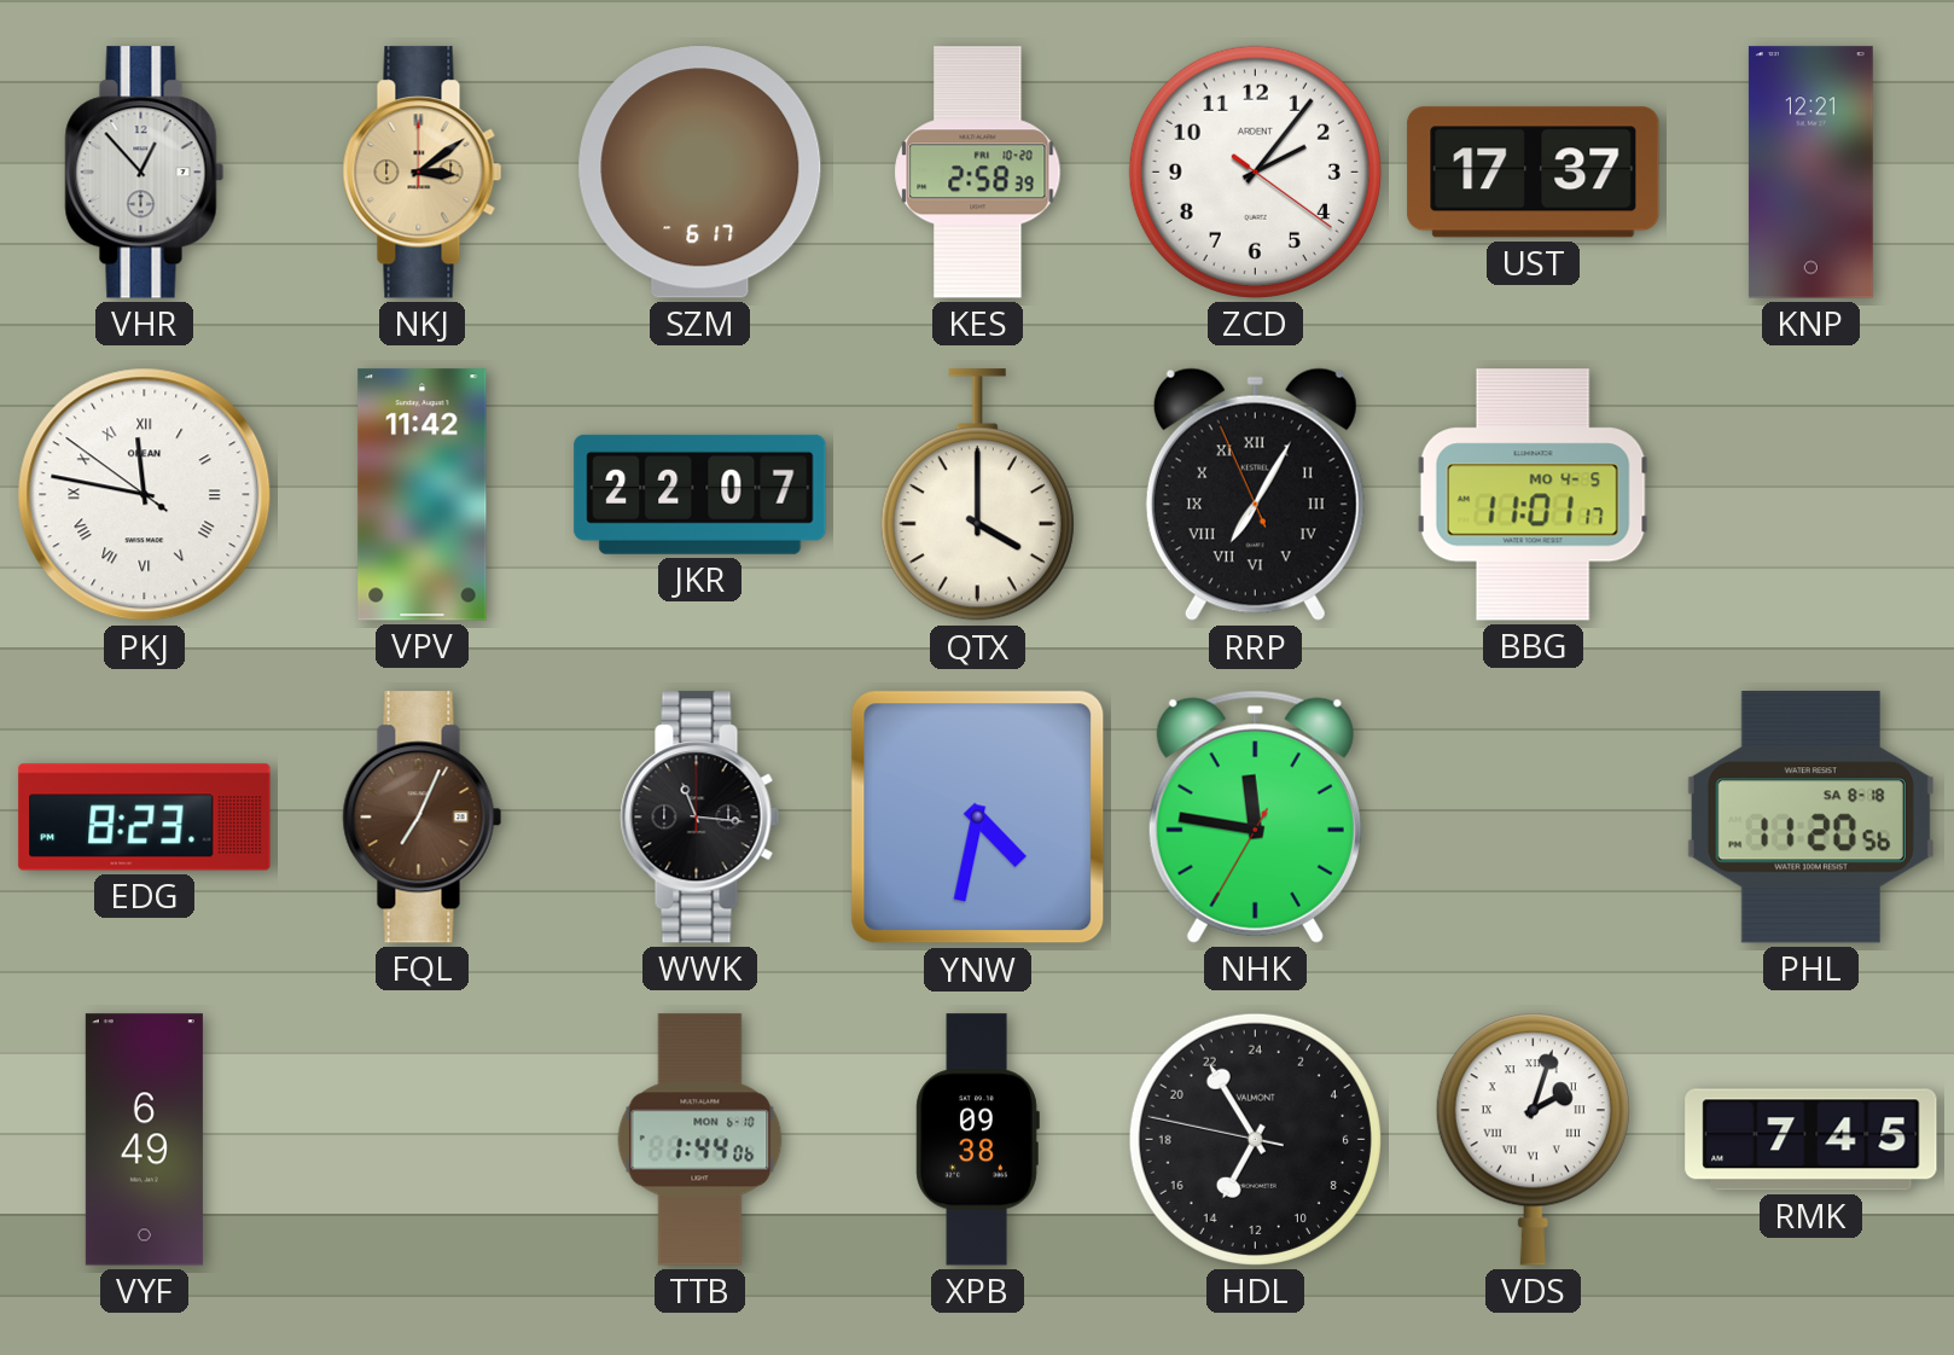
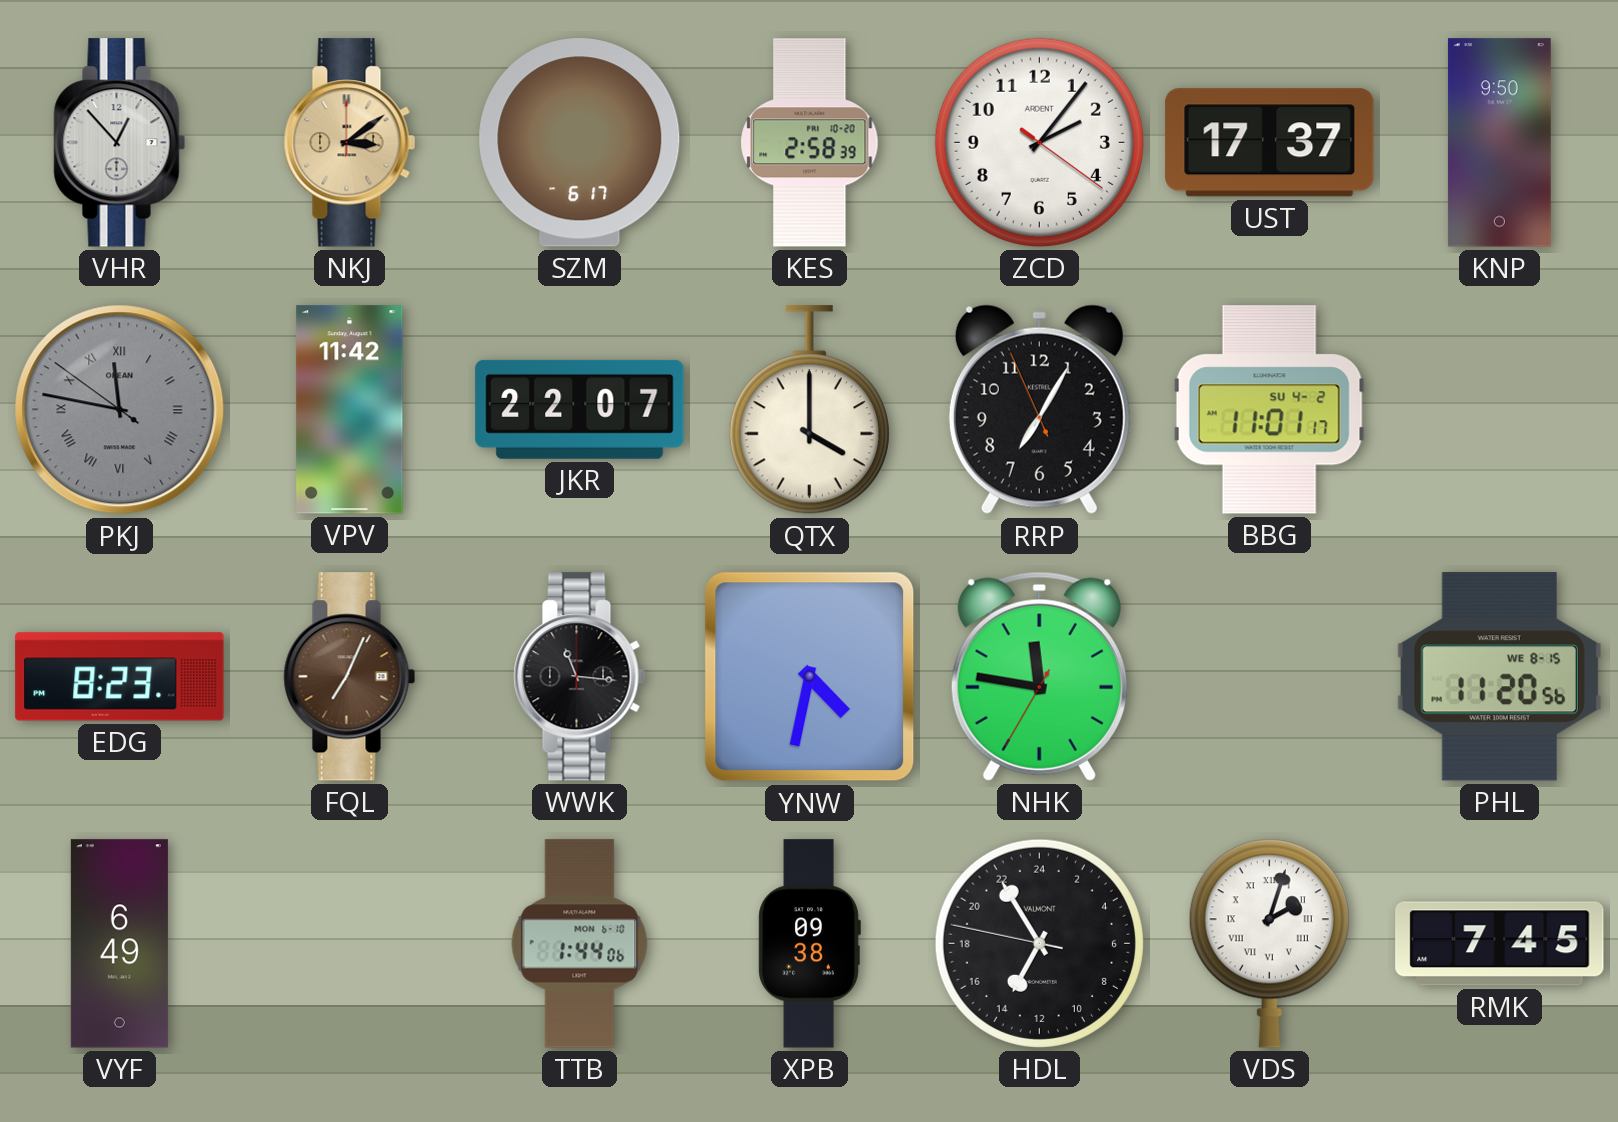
KNP: 12:21 -> 9:50 (1499, 143)
PKJ dial: white -> grey (120, 410)
RRP numerals: Roman -> Arabic (1039, 410)
BBG date: MO 4-5 -> SU 4-2 (1269, 410)
PHL date: SA 8-18 -> WE 8-15 (1499, 677)
